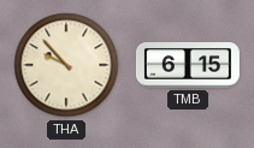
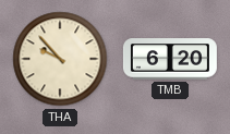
TMB: 6:15 -> 6:20 (170, 59)
